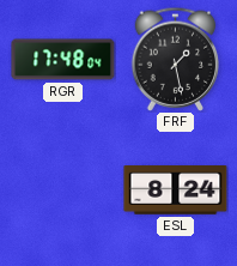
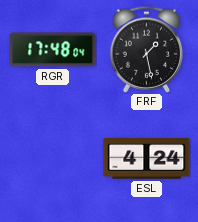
ESL: 8:24 -> 4:24 (147, 159)
